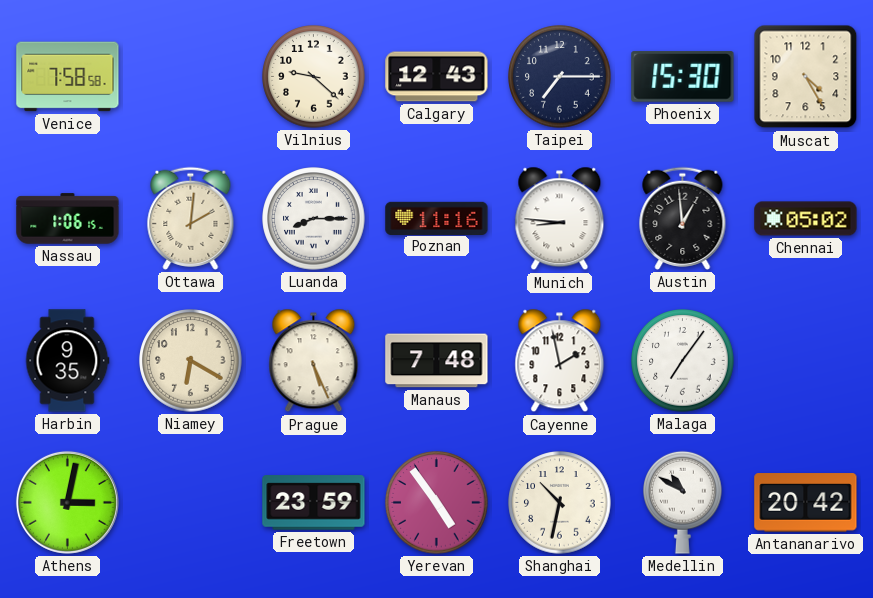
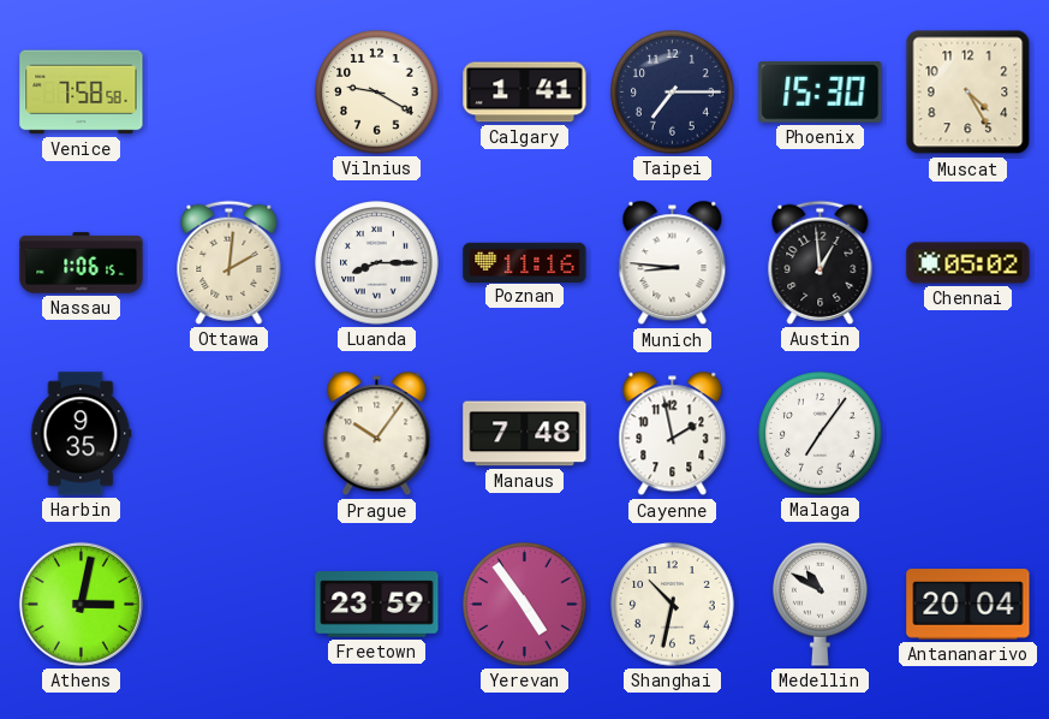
Vilnius: 9:22 -> 9:20 (377, 93)
Calgary: 12:43 -> 1:41 (525, 93)
Niamey: 6:20 -> none (191, 361)
Prague: 5:26 -> 10:06 (377, 434)
Antananarivo: 20:42 -> 20:04 (968, 605)
